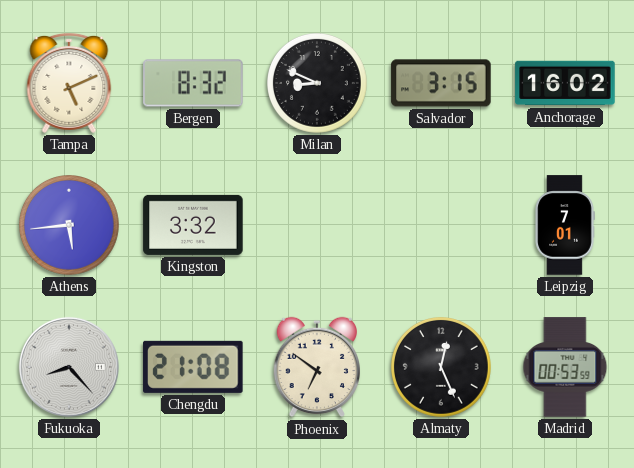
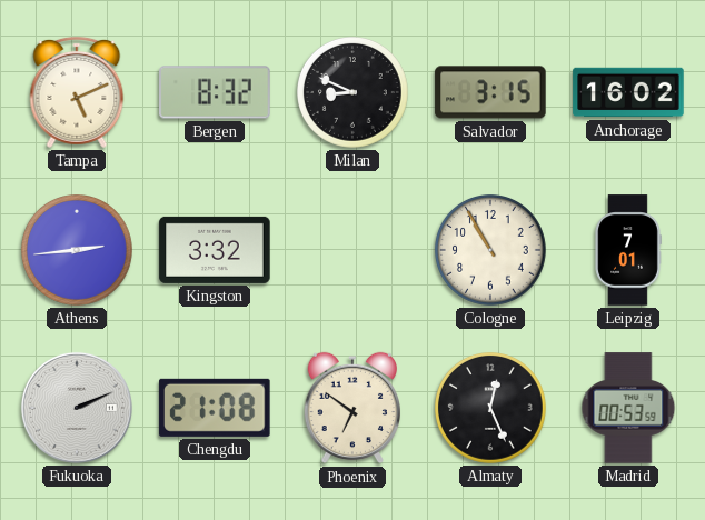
Athens: 5:44 -> 2:44 (78, 251)
Cologne: none -> 10:55 (491, 251)
Fukuoka: 8:23 -> 2:11 (77, 408)
